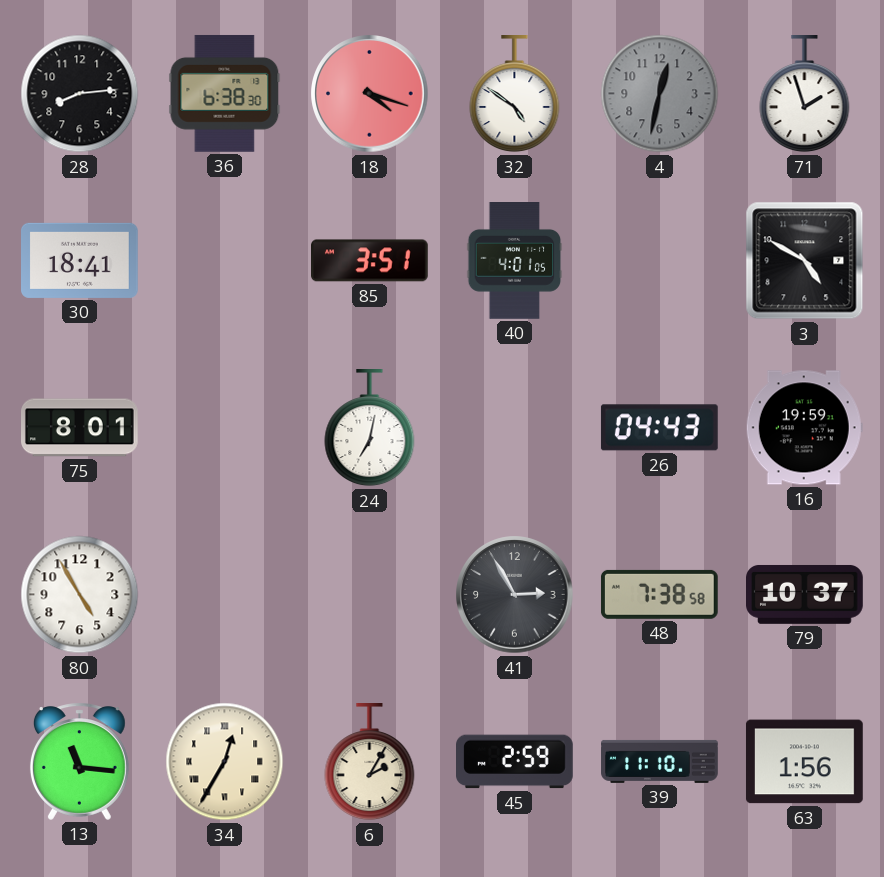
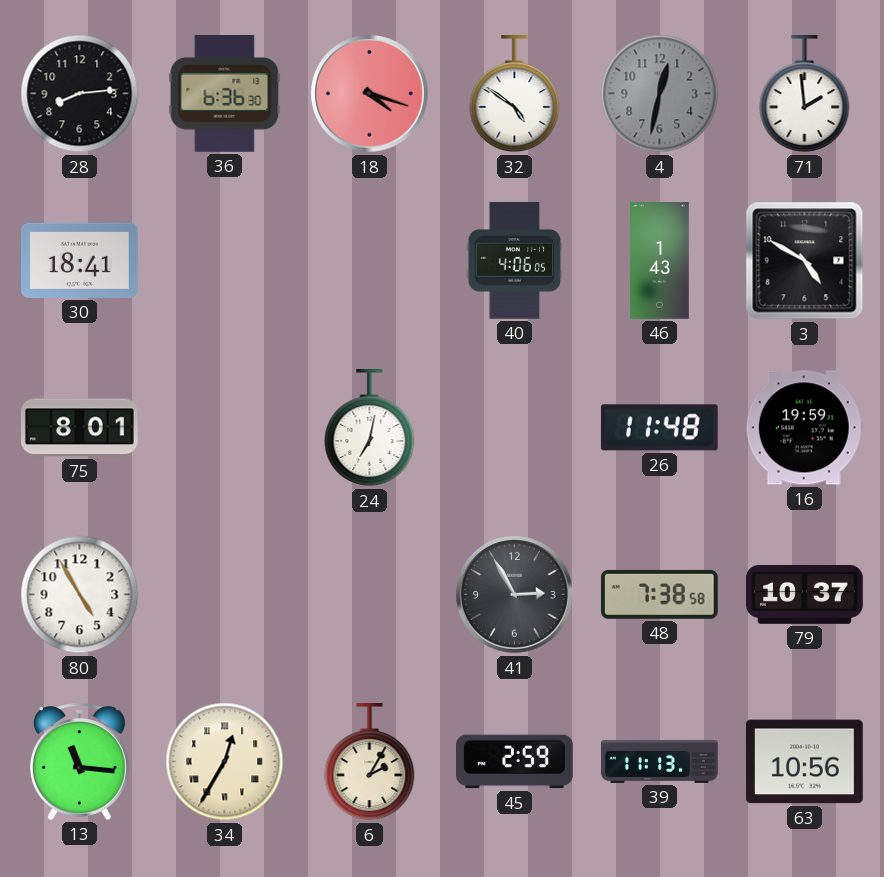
36: 6:38 -> 6:36 (225, 93)
71: 1:57 -> 1:59 (805, 95)
85: 3:51 -> none (370, 261)
40: 4:01 -> 4:06 (515, 261)
46: none -> 1:43 (660, 261)
26: 04:43 -> 11:48 (659, 428)
39: 11:10 -> 11:13 (660, 761)
63: 1:56 -> 10:56 (805, 762)
